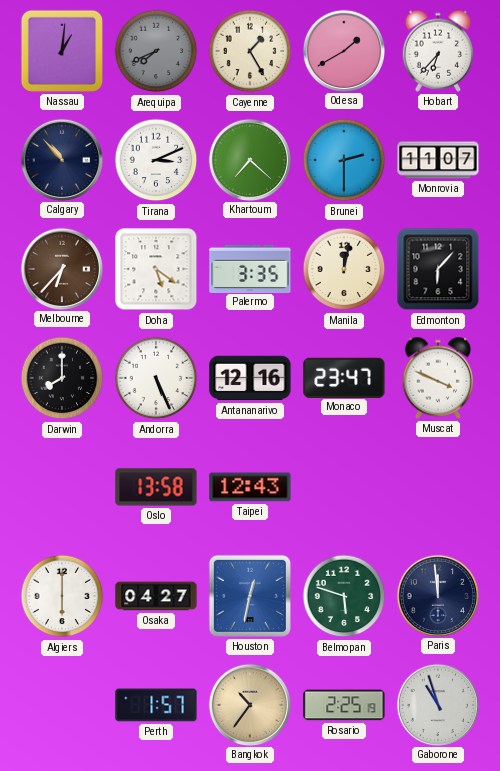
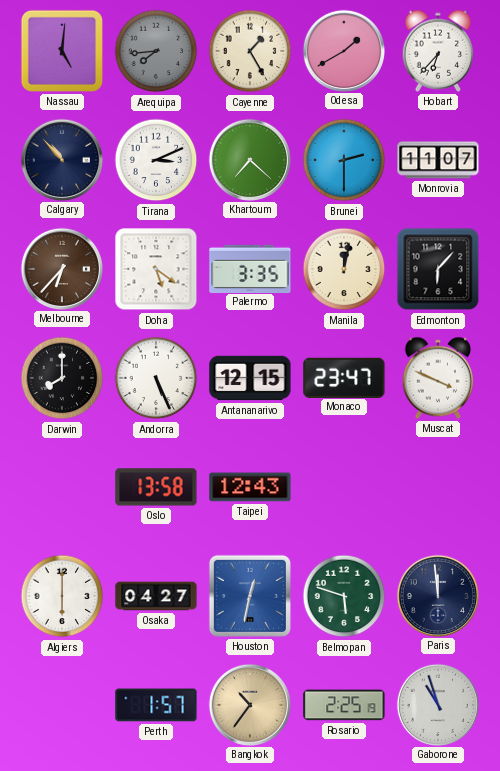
Nassau: 1:01 -> 5:01 (62, 51)
Arequipa: 7:41 -> 7:44 (156, 51)
Antananarivo: 12:16 -> 12:15 (250, 378)
